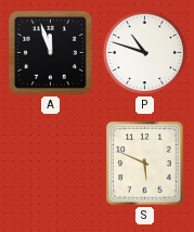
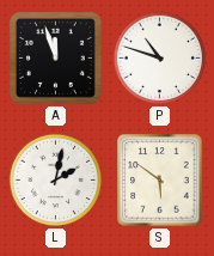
L: none -> 2:02 (56, 181)
S: 5:49 -> 5:51 (160, 181)
